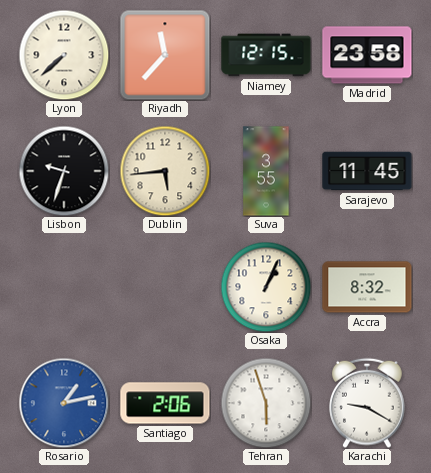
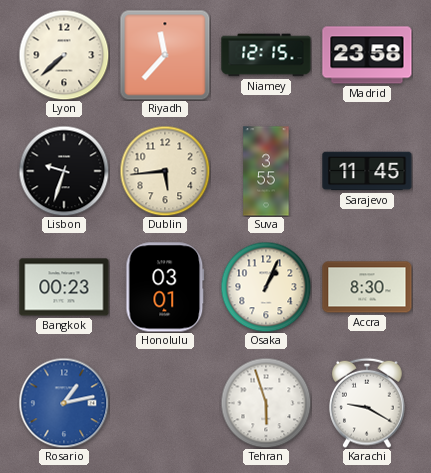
Bangkok: none -> 00:23 (64, 287)
Honolulu: none -> 03:01 (165, 287)
Accra: 8:32 -> 8:30 (367, 287)
Santiago: 2:06 -> none (165, 403)
